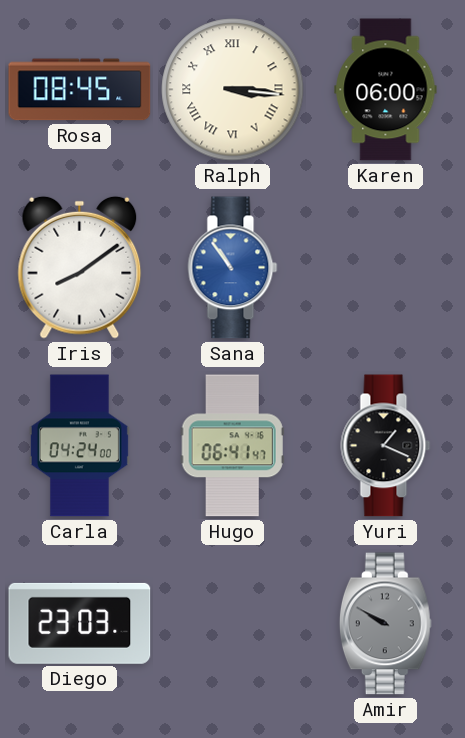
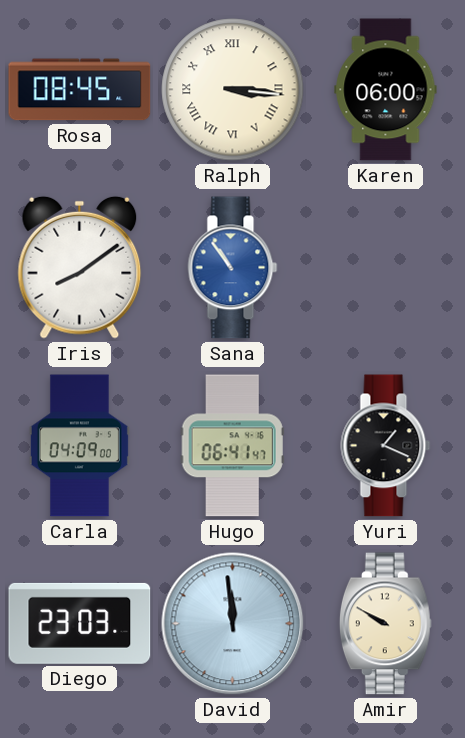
Carla: 04:24 -> 04:09 (79, 446)
David: none -> 11:59 (233, 624)
Amir dial: grey -> cream (385, 624)
